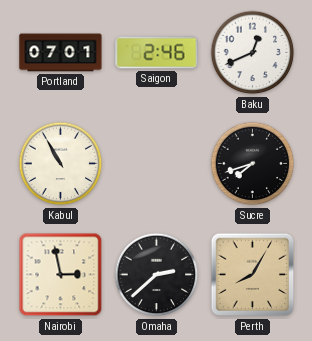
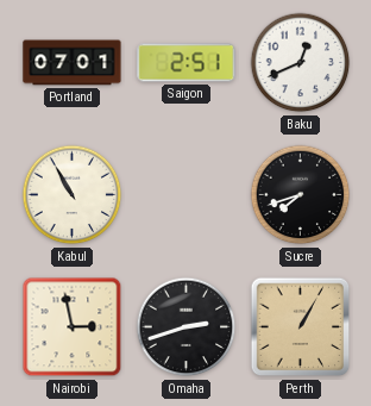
Saigon: 2:46 -> 2:51 (187, 63)
Omaha: 2:38 -> 2:42 (187, 327)
Perth: 8:05 -> 1:05 (301, 327)
